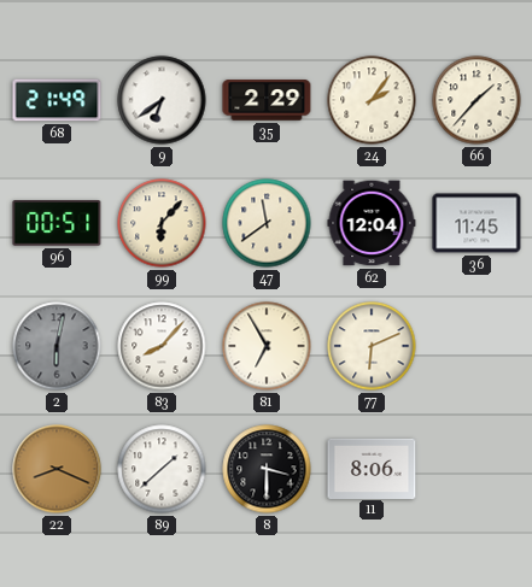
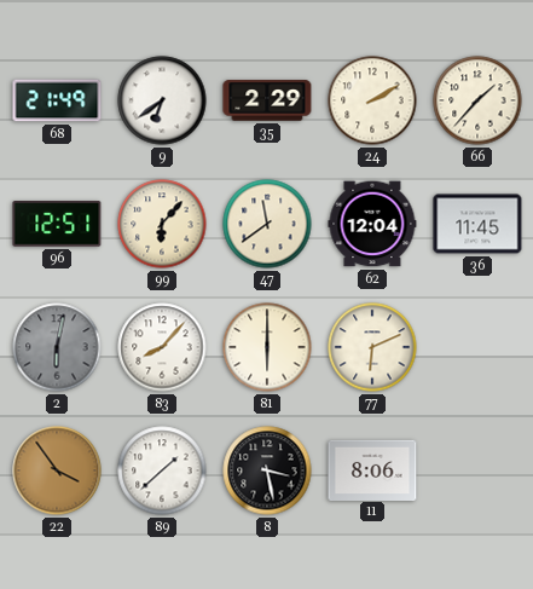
24: 2:06 -> 2:10 (372, 100)
96: 00:51 -> 12:51 (57, 225)
81: 6:55 -> 6:00 (267, 347)
22: 8:19 -> 3:54 (57, 470)
8: 3:30 -> 3:28 (267, 470)
